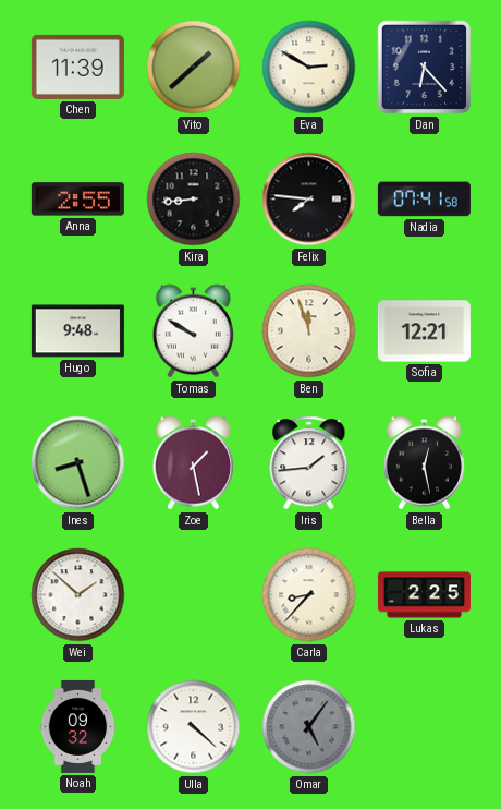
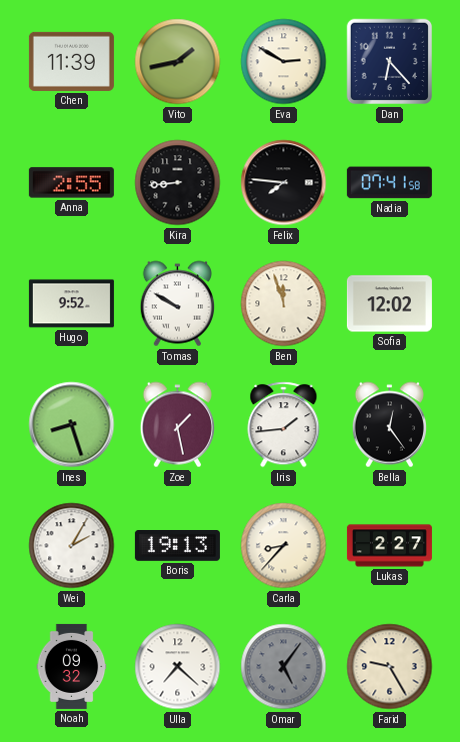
Vito: 1:38 -> 1:43 (178, 62)
Hugo: 9:48 -> 9:52 (71, 304)
Sofia: 12:21 -> 12:02 (389, 304)
Bella: 12:28 -> 12:24 (389, 425)
Wei: 1:52 -> 2:05 (72, 546)
Boris: none -> 19:13 (177, 546)
Lukas: 2:25 -> 2:27 (389, 546)
Ulla: 4:22 -> 7:22 (178, 667)
Farid: none -> 9:25 (390, 667)
